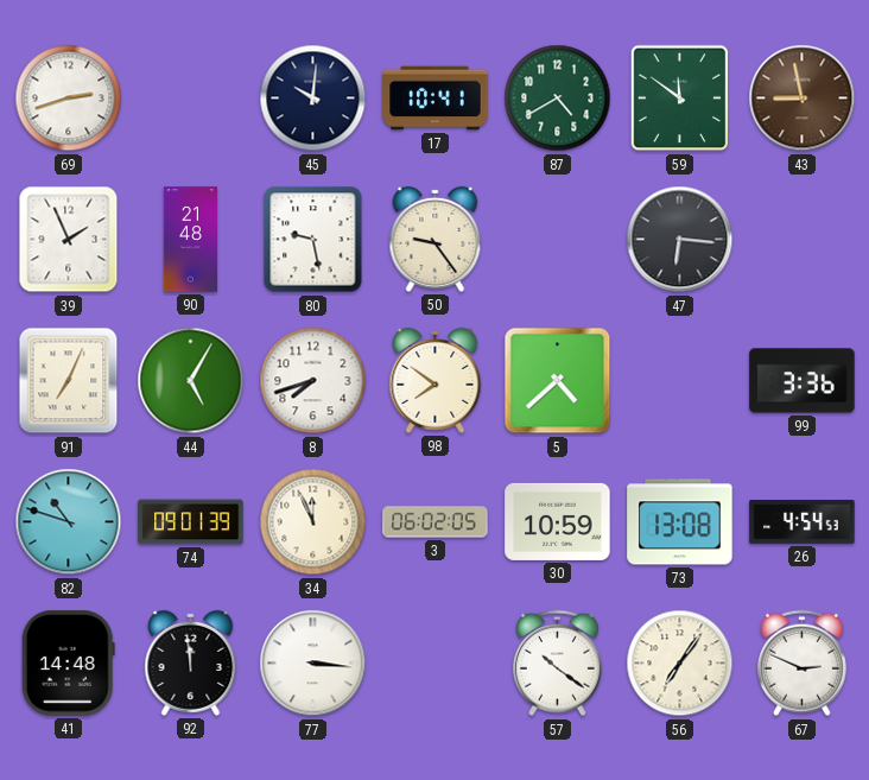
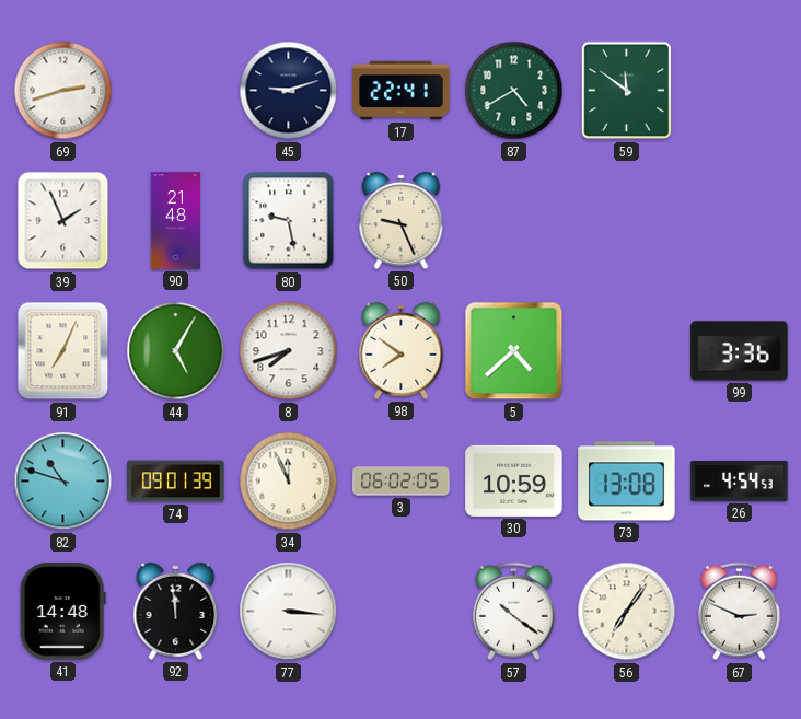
45: 10:01 -> 9:12 (289, 91)
17: 10:41 -> 22:41 (402, 91)
43: 8:58 -> none (803, 99)
50: 9:24 -> 9:26 (402, 220)
47: 6:16 -> none (680, 240)
